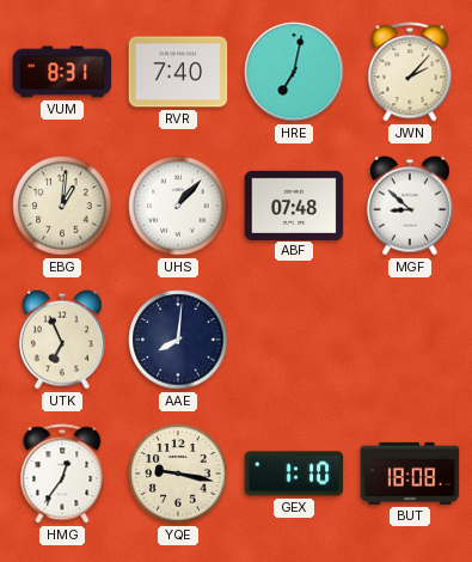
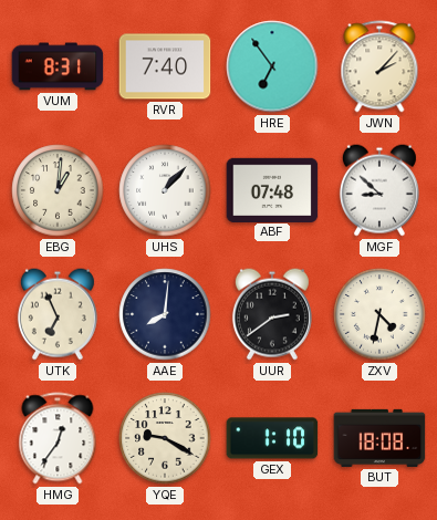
HRE: 7:02 -> 6:54 (272, 66)
UUR: none -> 2:39 (272, 314)
ZXV: none -> 4:32 (379, 314)
YQE: 9:17 -> 9:20 (165, 438)
